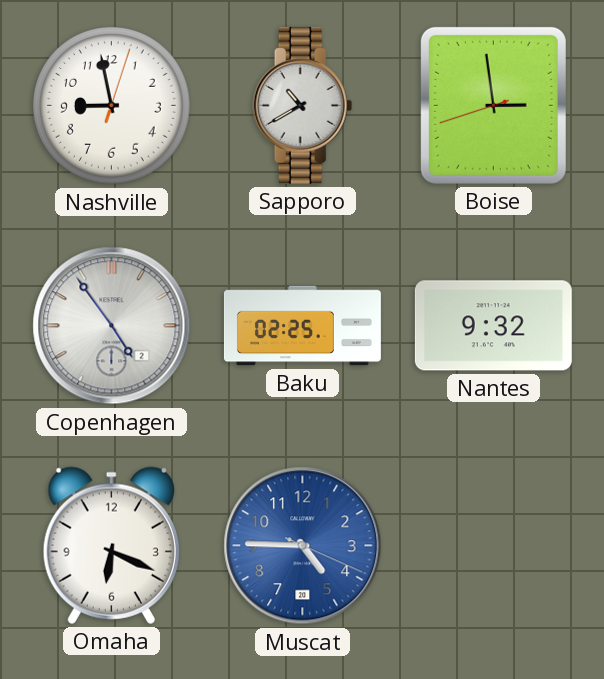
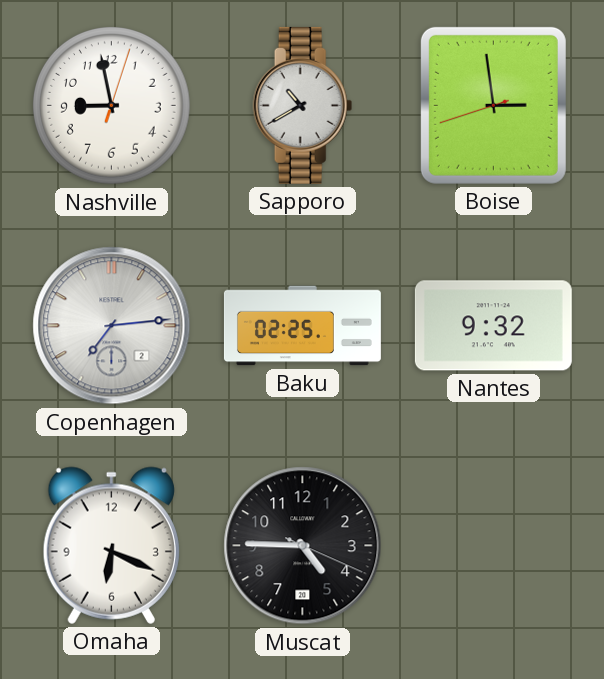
Copenhagen: 4:54 -> 7:14 (112, 326)
Muscat dial: blue -> black (303, 546)
